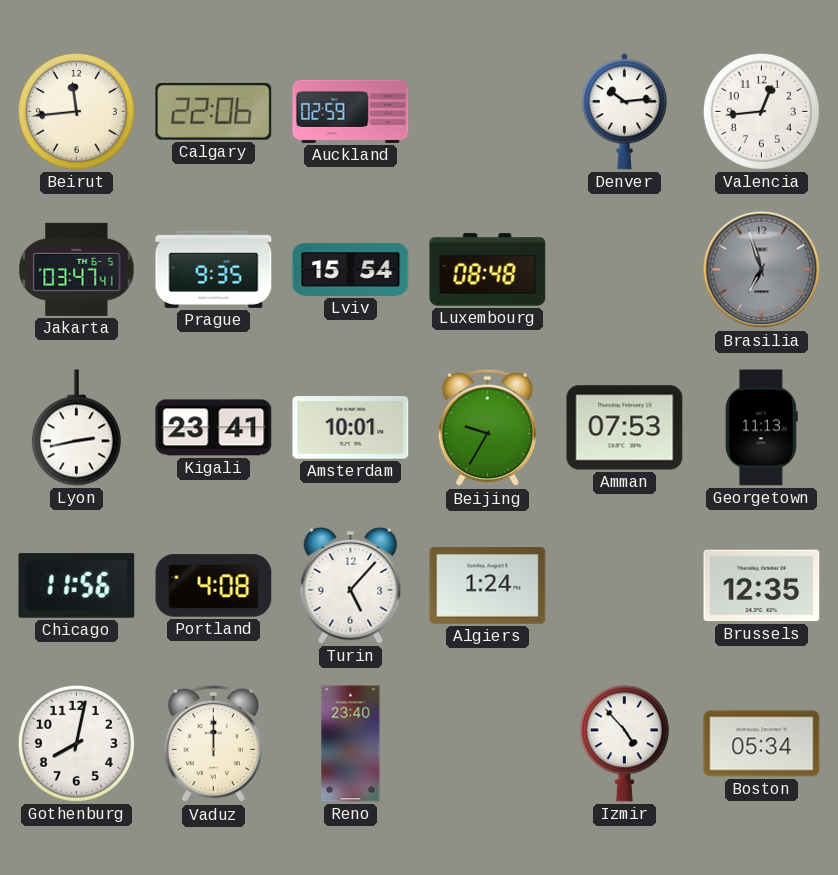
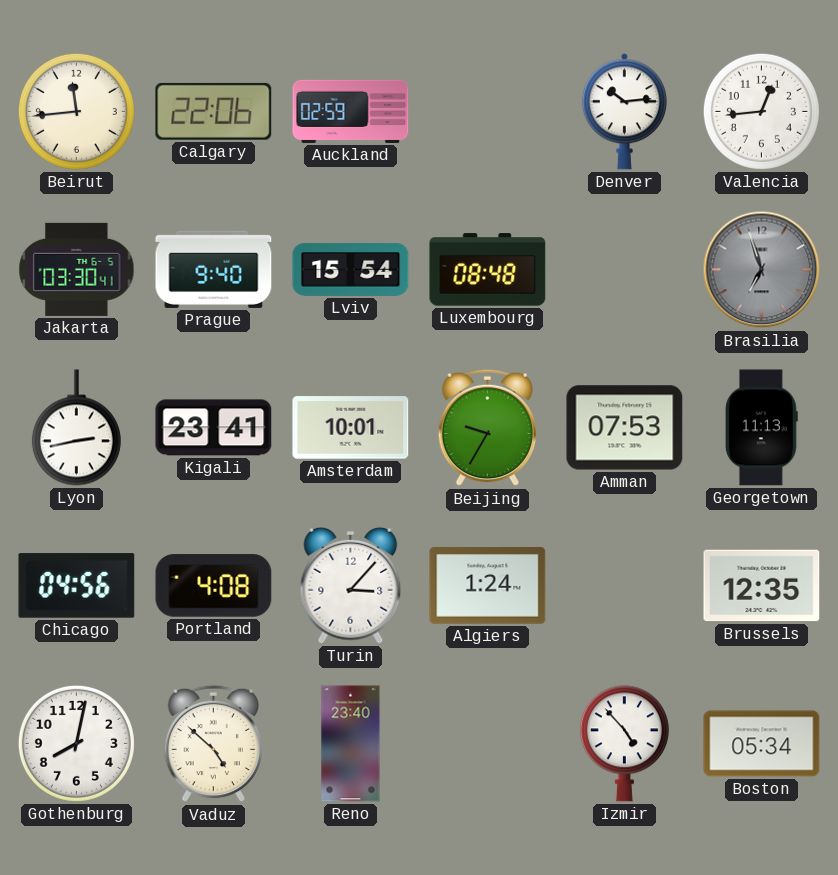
Jakarta: 03:47 -> 03:30 (77, 269)
Prague: 9:35 -> 9:40 (214, 269)
Chicago: 11:56 -> 04:56 (77, 586)
Turin: 5:07 -> 3:07 (351, 585)
Vaduz: 12:00 -> 4:52 (214, 744)
